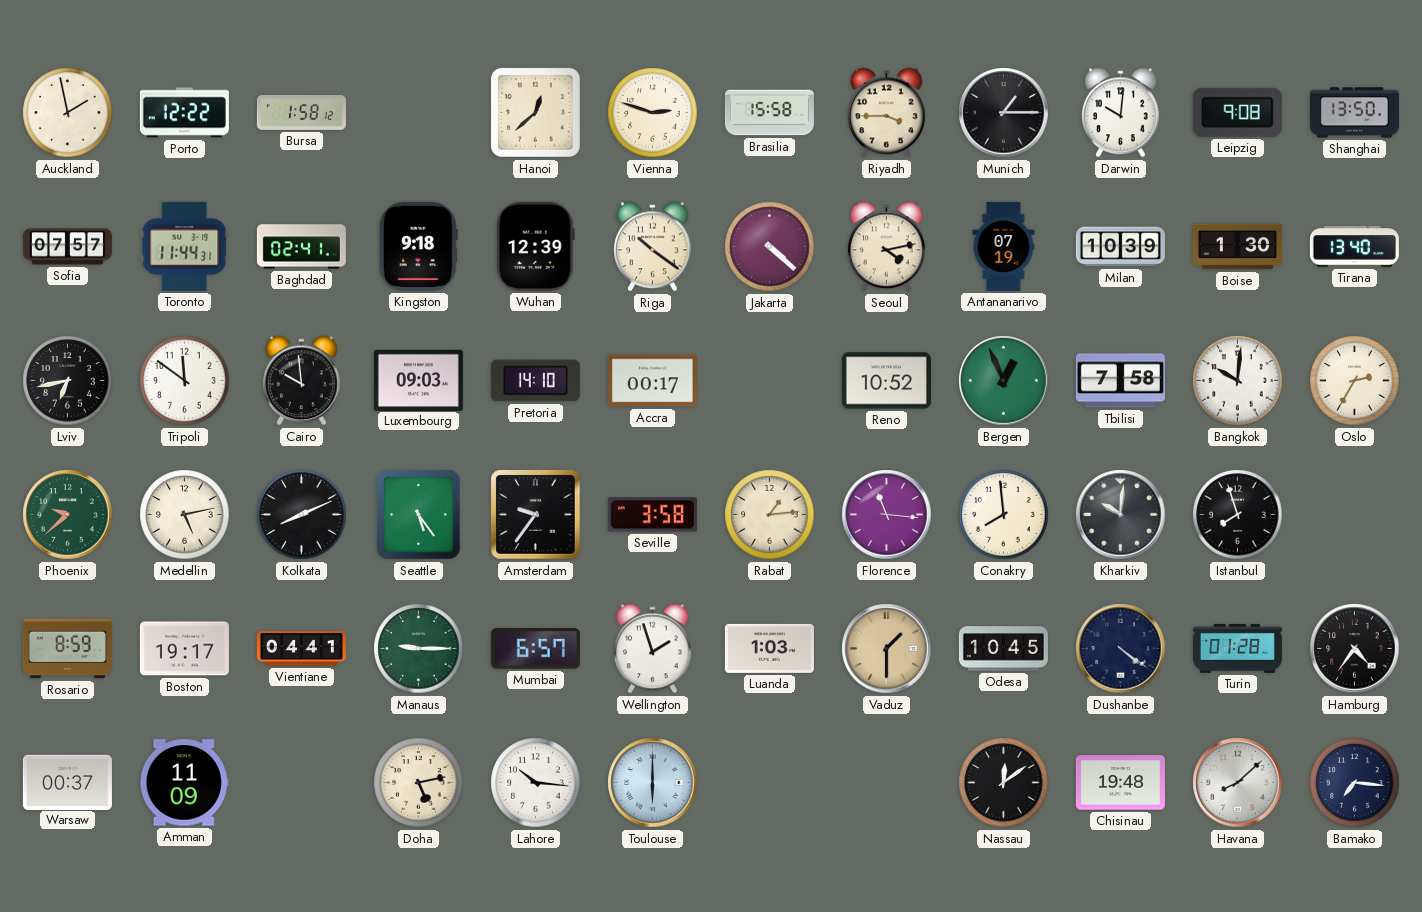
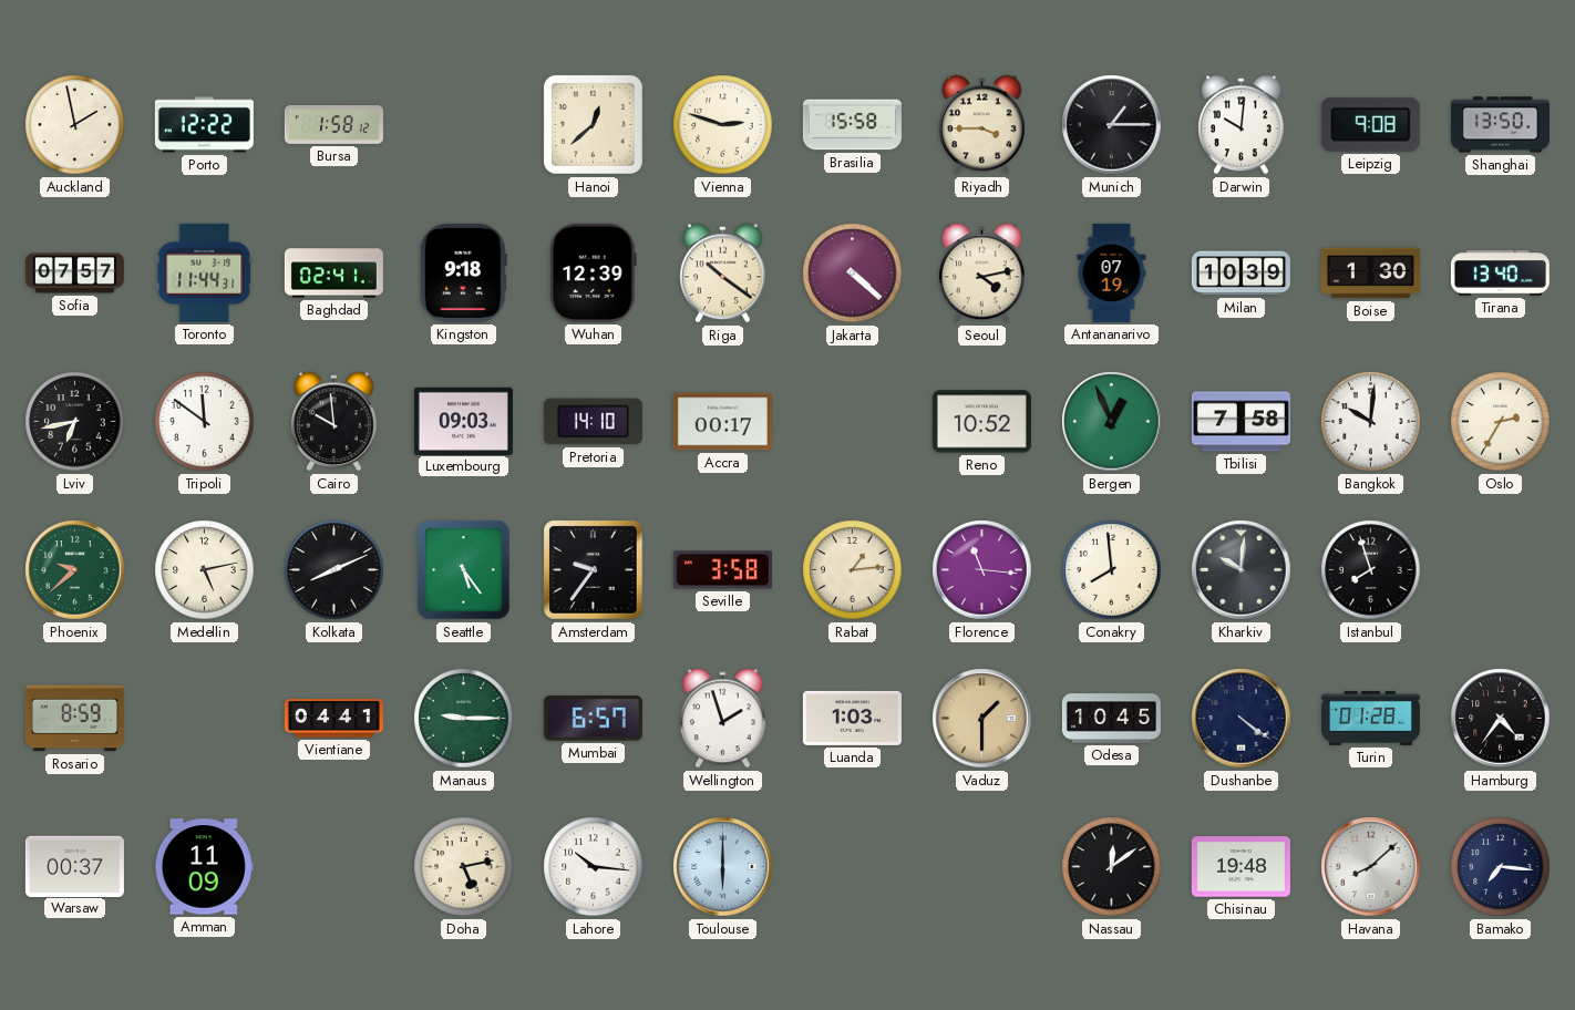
Boston: 19:17 -> none (184, 649)
